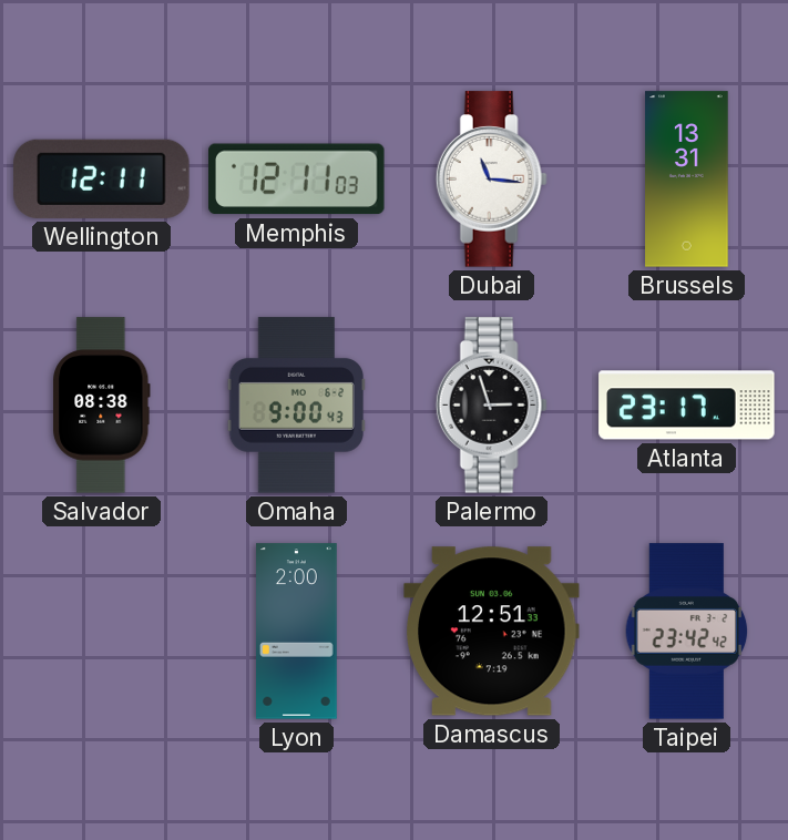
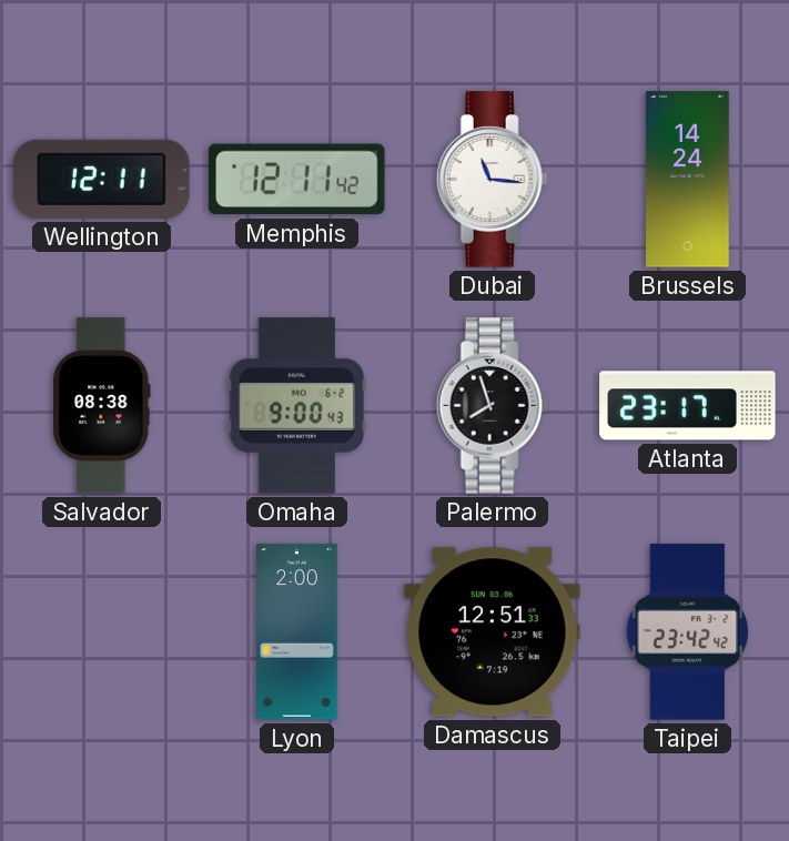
Memphis: 12:11:03 -> 12:11:42 (297, 180)
Brussels: 13:31 -> 14:24 (688, 180)
Palermo: 2:57 -> 7:57 (492, 406)
